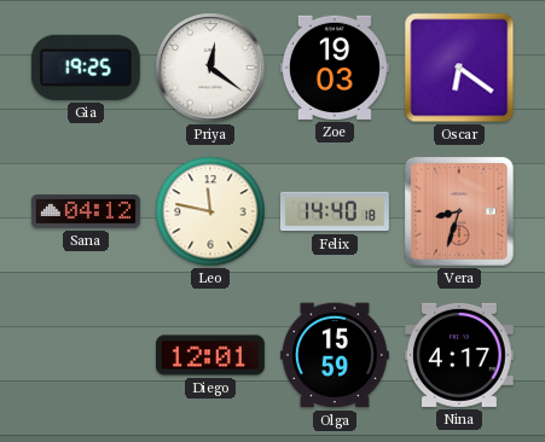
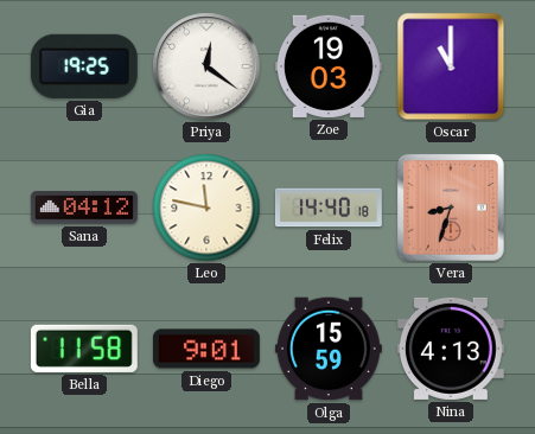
Oscar: 6:21 -> 11:00 (451, 66)
Bella: none -> 11:58 (84, 349)
Diego: 12:01 -> 9:01 (206, 349)
Nina: 4:17 -> 4:13 (451, 349)
